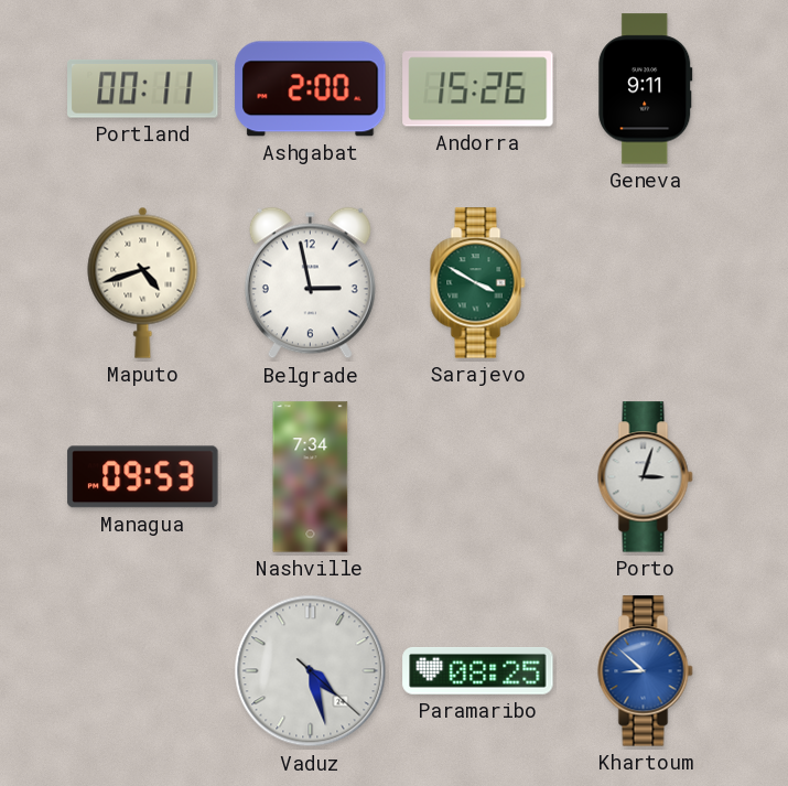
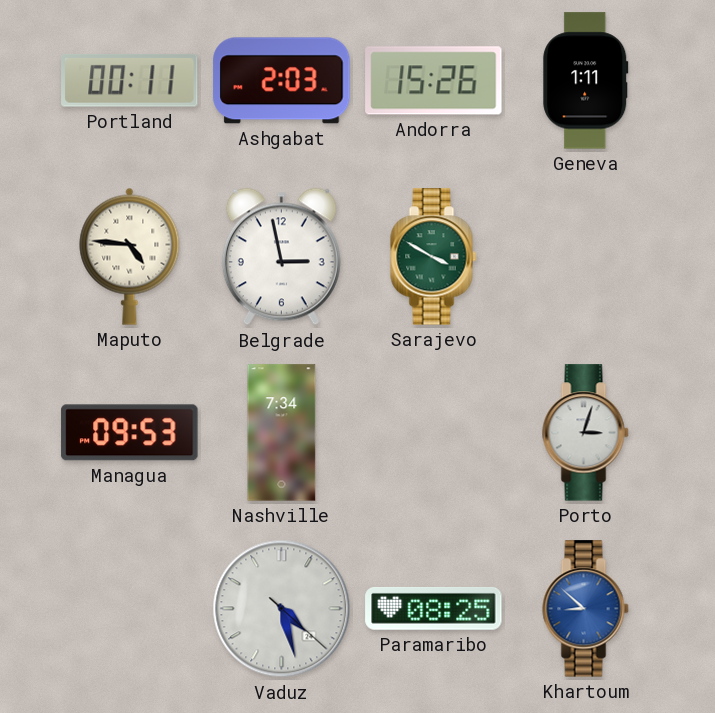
Ashgabat: 2:00 -> 2:03 (282, 81)
Geneva: 9:11 -> 1:11 (586, 81)
Maputo: 4:42 -> 4:46 (130, 256)
